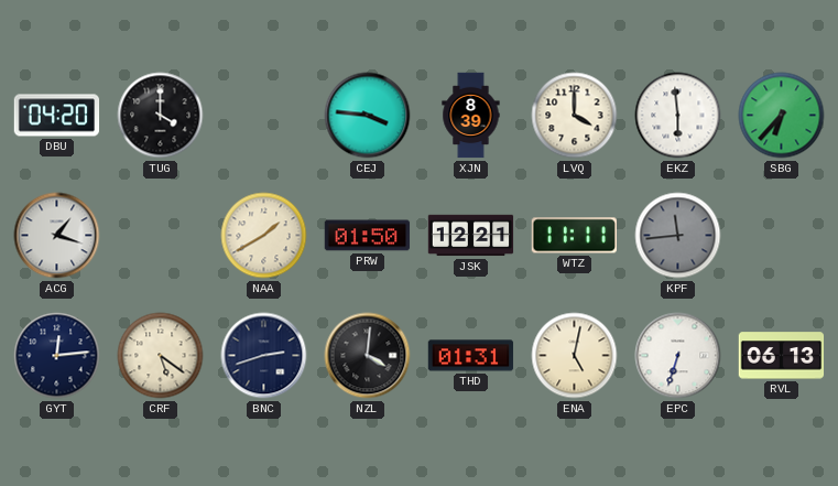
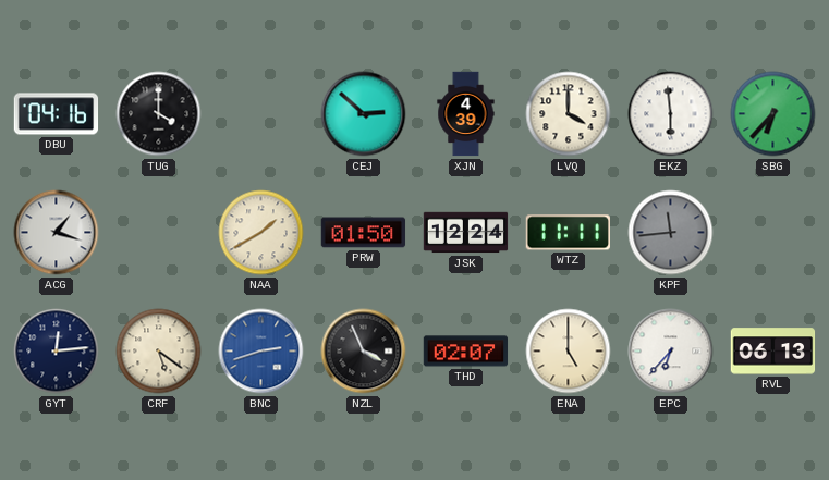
DBU: 04:20 -> 04:16 (57, 114)
CEJ: 3:46 -> 2:52 (364, 114)
XJN: 8:39 -> 4:39 (466, 114)
JSK: 12:21 -> 12:24 (466, 233)
BNC dial: navy -> blue (261, 352)
NZL: 4:01 -> 3:56 (364, 352)
THD: 01:31 -> 02:07 (466, 352)
ENA: 5:02 -> 5:00 (569, 352)
EPC: 6:33 -> 6:37 (671, 352)
